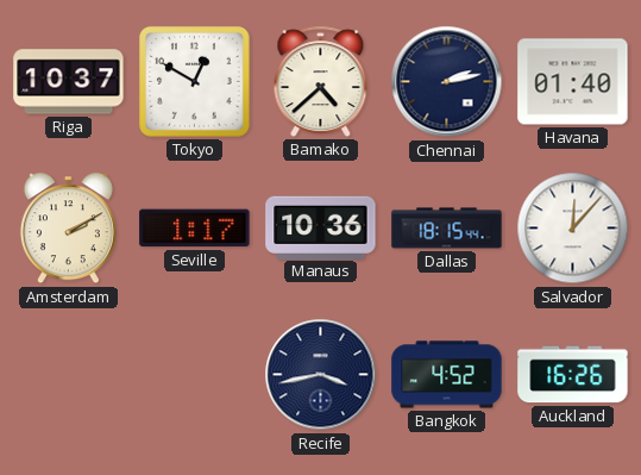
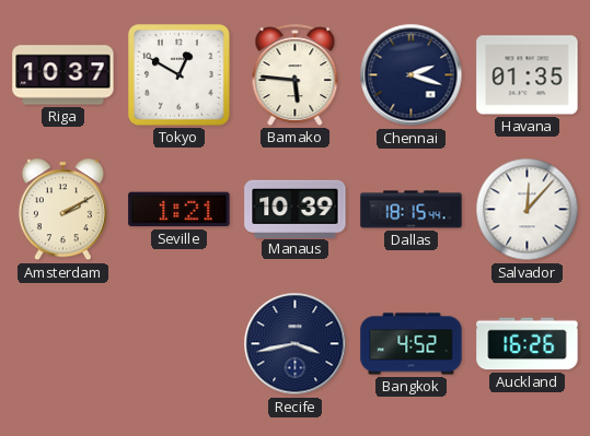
Bamako: 4:38 -> 5:46 (296, 74)
Chennai: 2:13 -> 2:18 (412, 75)
Havana: 01:40 -> 01:35 (528, 75)
Seville: 1:17 -> 1:21 (180, 210)
Manaus: 10:36 -> 10:39 (296, 209)
